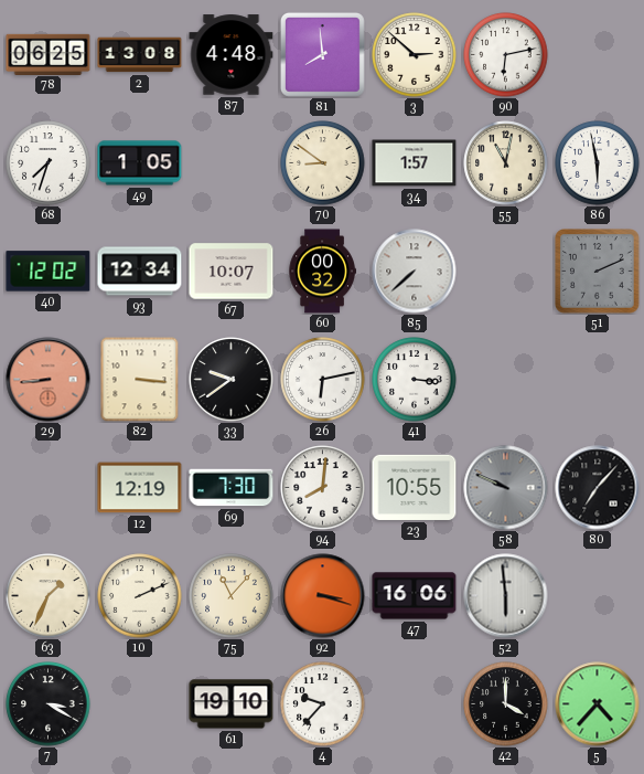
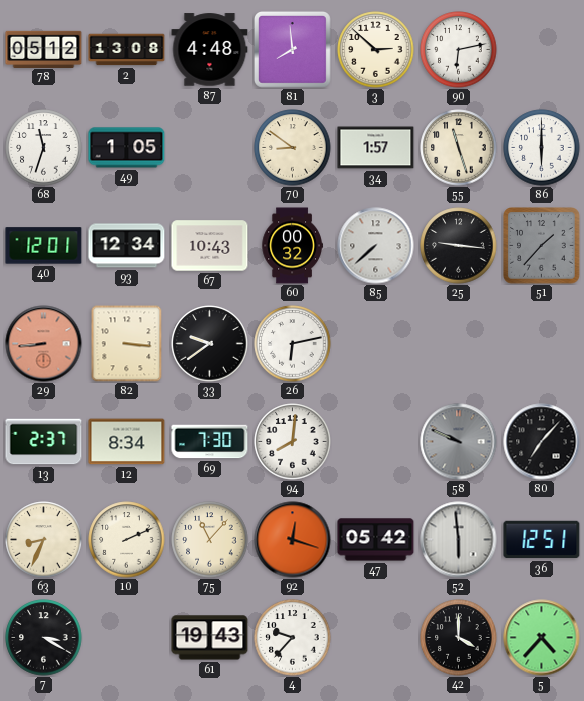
78: 06:25 -> 05:12 (44, 49)
68: 7:33 -> 11:33 (44, 148)
55: 11:02 -> 11:27 (459, 148)
86: 5:58 -> 6:00 (542, 148)
40: 12:02 -> 12:01 (44, 246)
67: 10:07 -> 10:43 (210, 246)
25: none -> 9:16 (459, 246)
51: 2:11 -> 1:37 (542, 246)
41: 3:16 -> none (415, 380)
13: none -> 2:37 (44, 442)
12: 12:19 -> 8:34 (127, 442)
23: 10:55 -> none (415, 487)
63: 1:34 -> 8:34 (44, 540)
92: 3:18 -> 12:18 (293, 540)
47: 16:06 -> 05:42 (376, 540)
36: none -> 12:51 (542, 540)
61: 19:10 -> 19:43 (210, 638)
